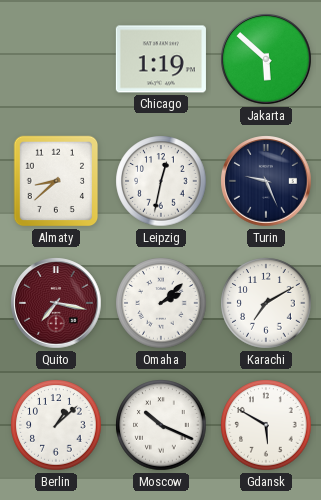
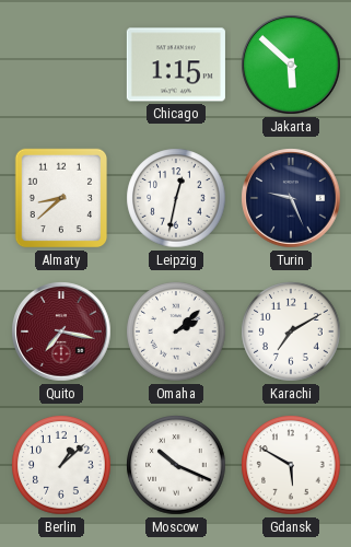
Chicago: 1:19 -> 1:15 (176, 65)
